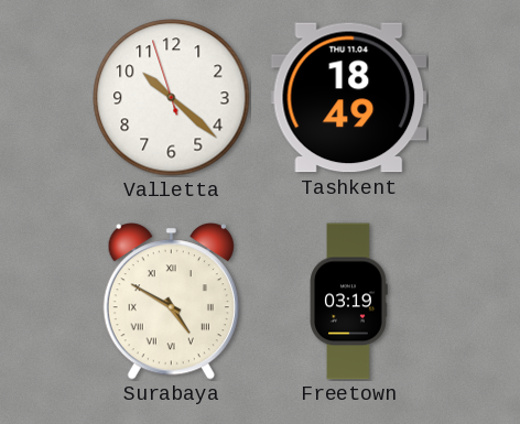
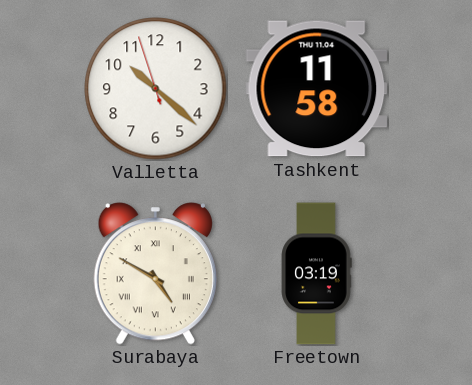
Tashkent: 18:49 -> 11:58 (317, 89)
